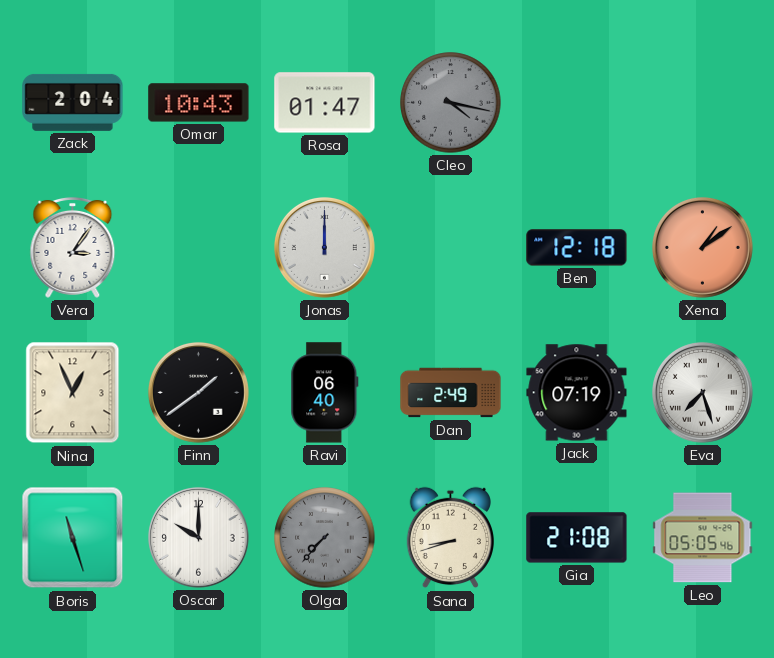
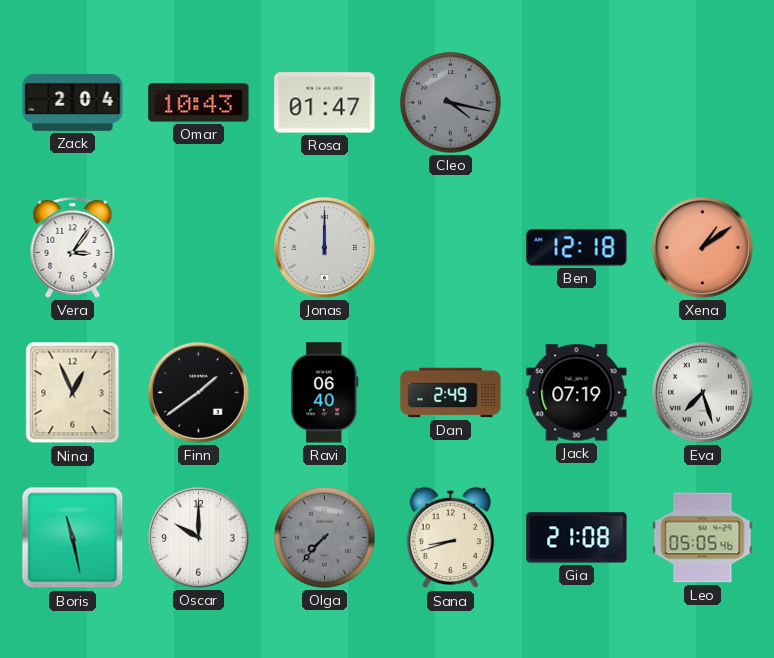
Boris: 11:27 -> 11:28 (73, 538)
